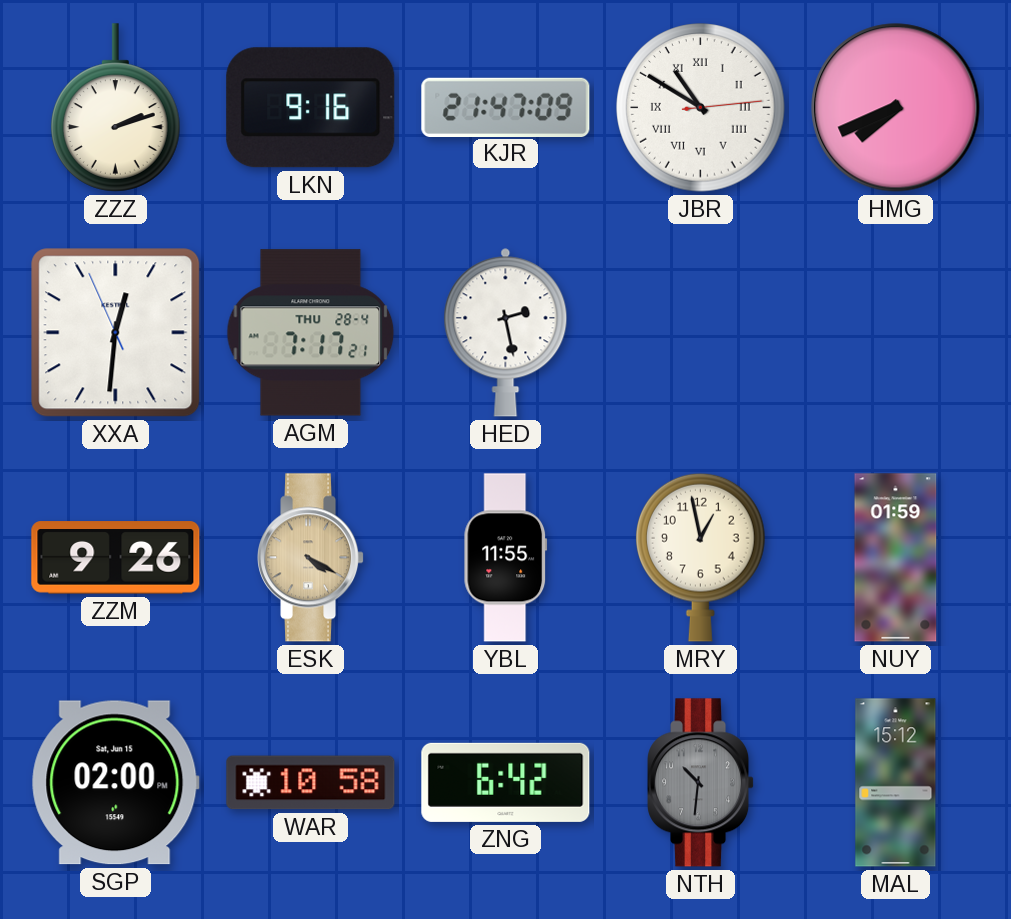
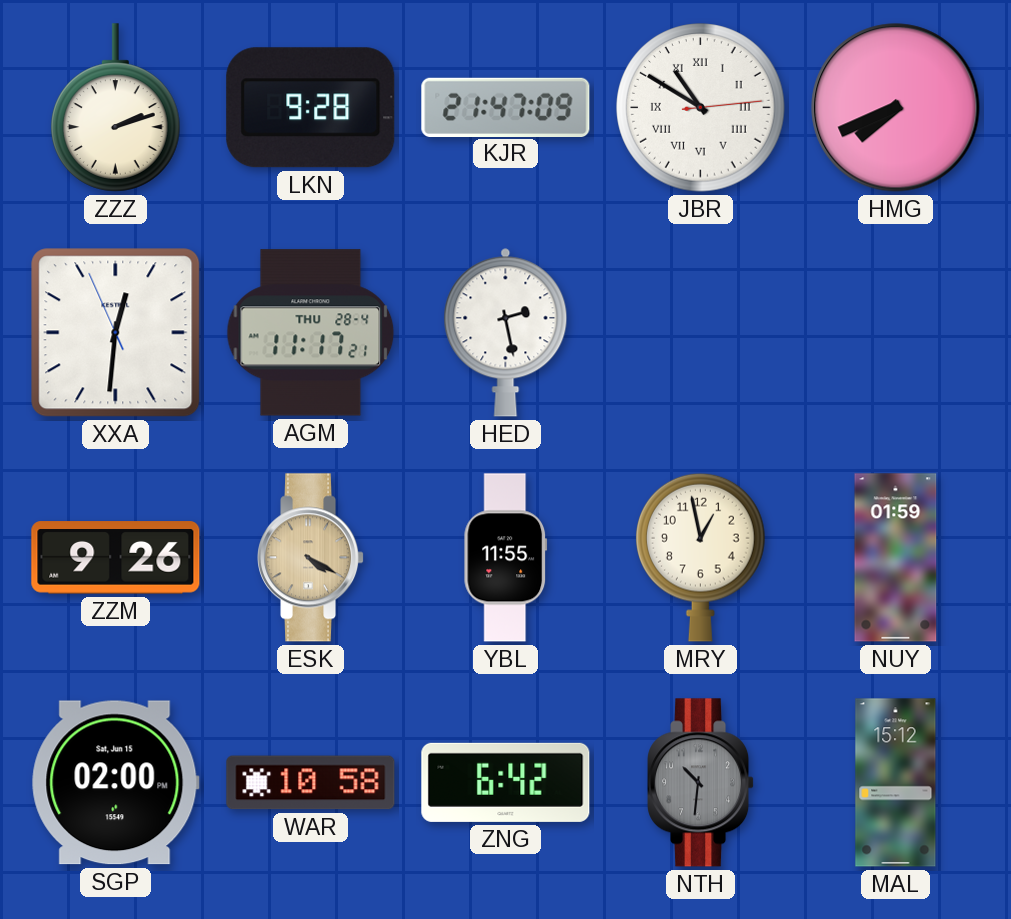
LKN: 9:16 -> 9:28 (311, 108)
AGM: 7:17 -> 11:17 (311, 333)
